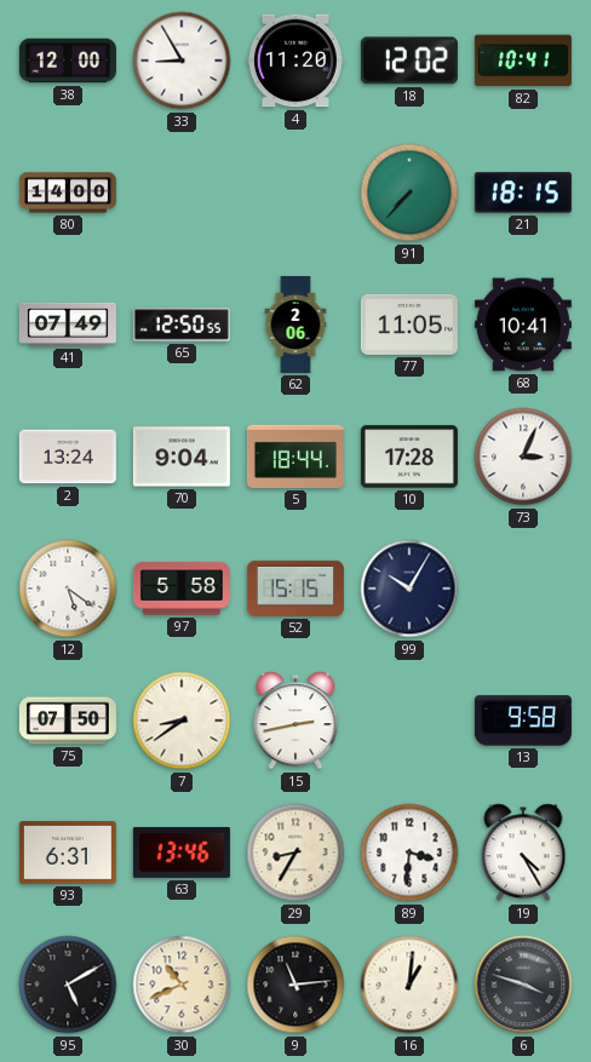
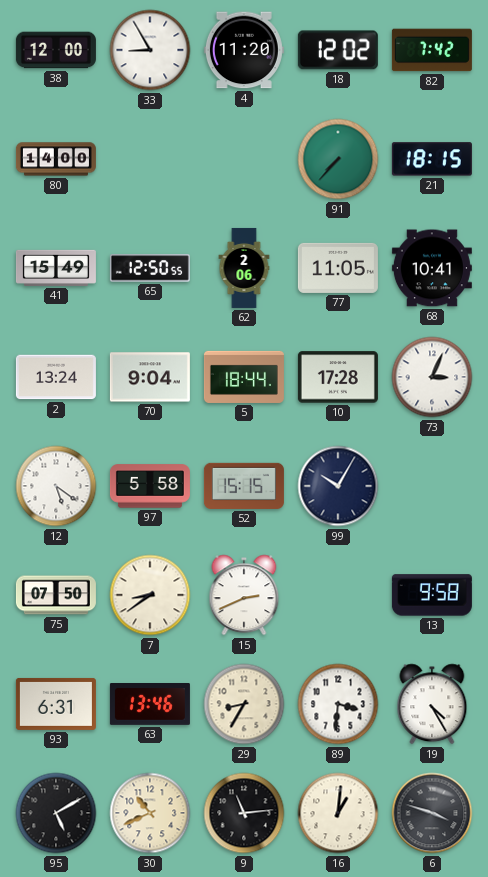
82: 10:41 -> 7:42 (432, 50)
41: 07:49 -> 15:49 (56, 268)
15: 2:43 -> 2:41 (244, 595)
